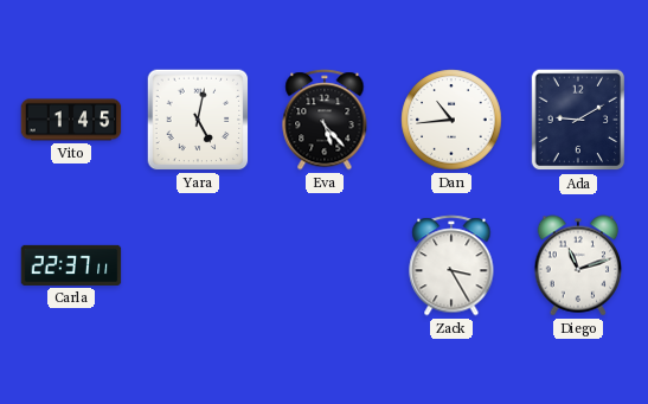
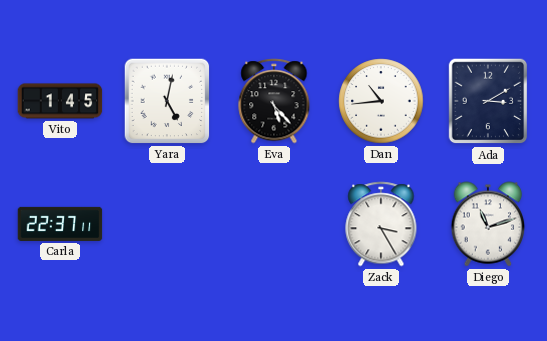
Ada: 9:10 -> 3:10 (488, 101)
